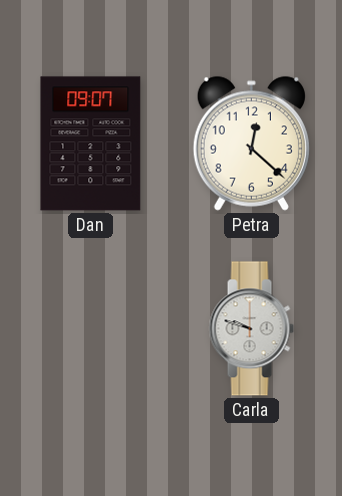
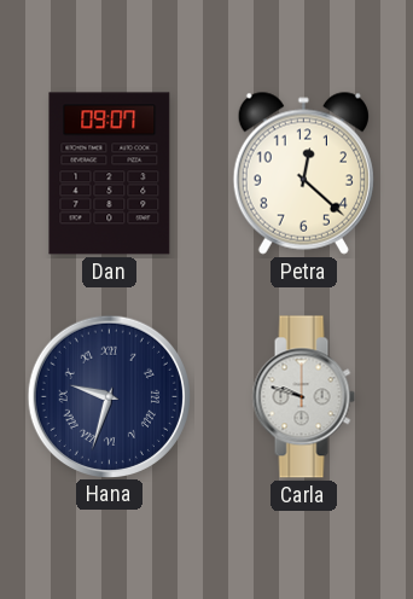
Hana: none -> 9:33 (109, 396)
